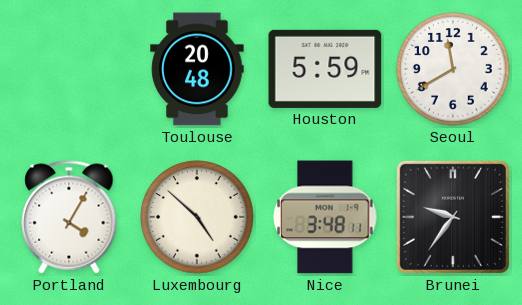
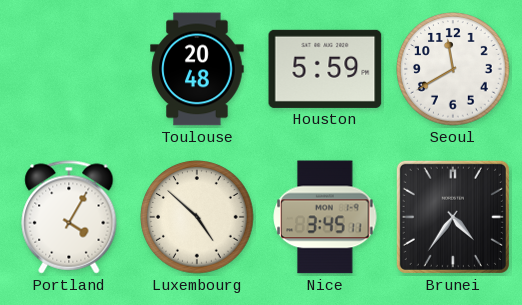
Nice: 3:48 -> 3:45 (325, 217)
Brunei: 9:36 -> 4:36 (453, 217)
